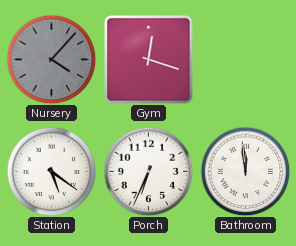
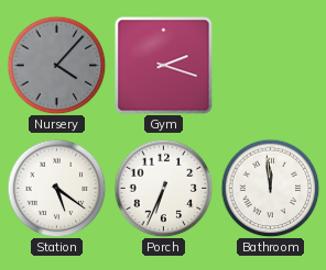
Gym: 12:18 -> 2:18 (164, 66)
